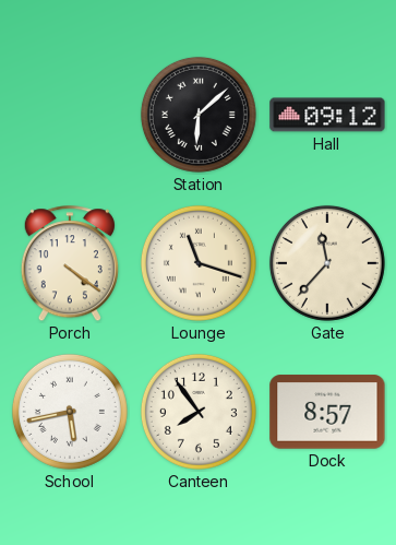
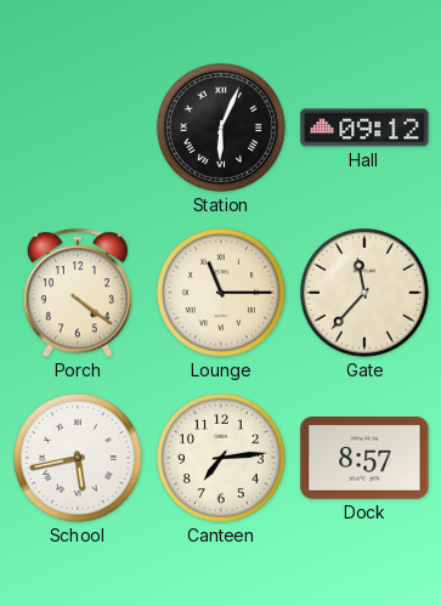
Station: 6:08 -> 6:04 (221, 128)
Lounge: 11:18 -> 11:15 (221, 293)
Canteen: 7:54 -> 7:14 (221, 458)
